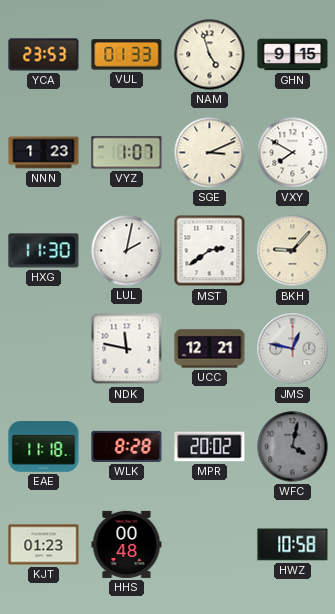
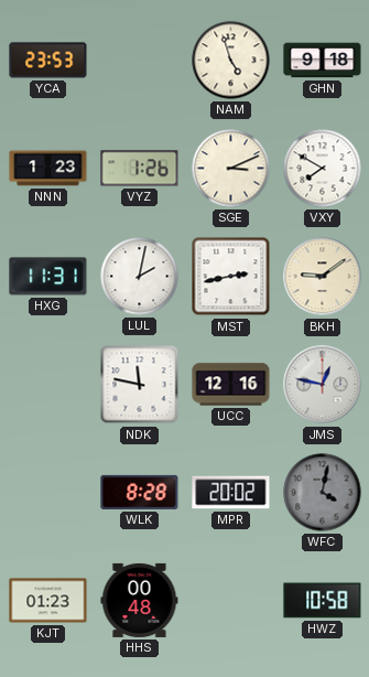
VUL: 01:33 -> none (127, 55)
GHN: 9:15 -> 9:18 (323, 61)
VYZ: 1:07 -> 1:26 (140, 169)
HXG: 11:30 -> 11:31 (48, 277)
MST: 2:39 -> 2:43 (231, 277)
BKH: 9:07 -> 9:09 (323, 277)
UCC: 12:21 -> 12:16 (231, 385)
EAE: 11:18 -> none (44, 447)
